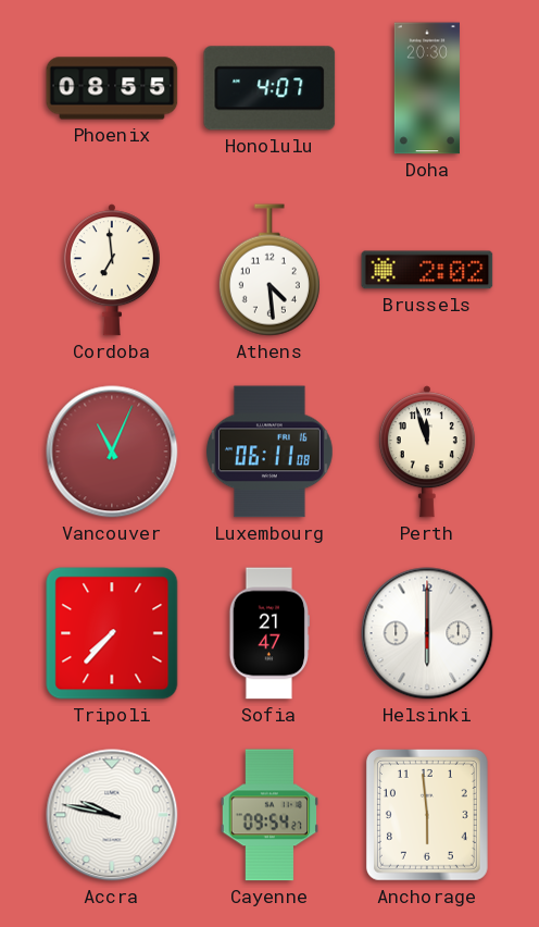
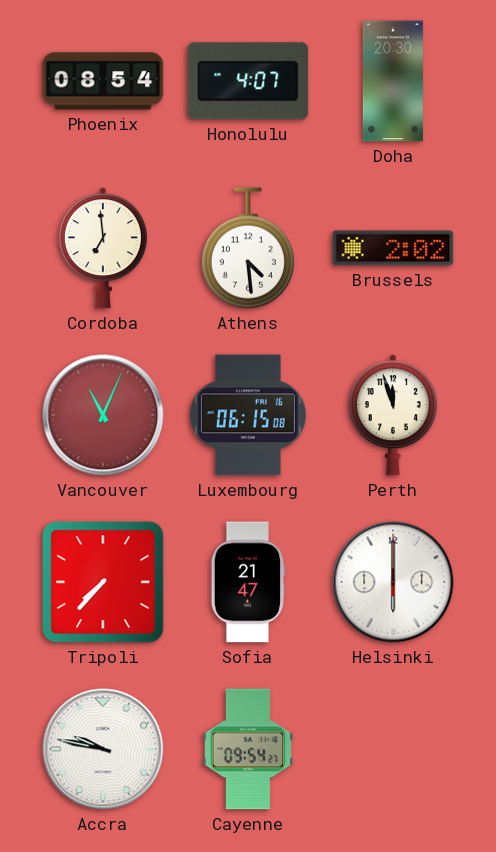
Phoenix: 08:55 -> 08:54 (103, 81)
Luxembourg: 06:11 -> 06:15 (248, 415)
Anchorage: 5:59 -> none (427, 815)
